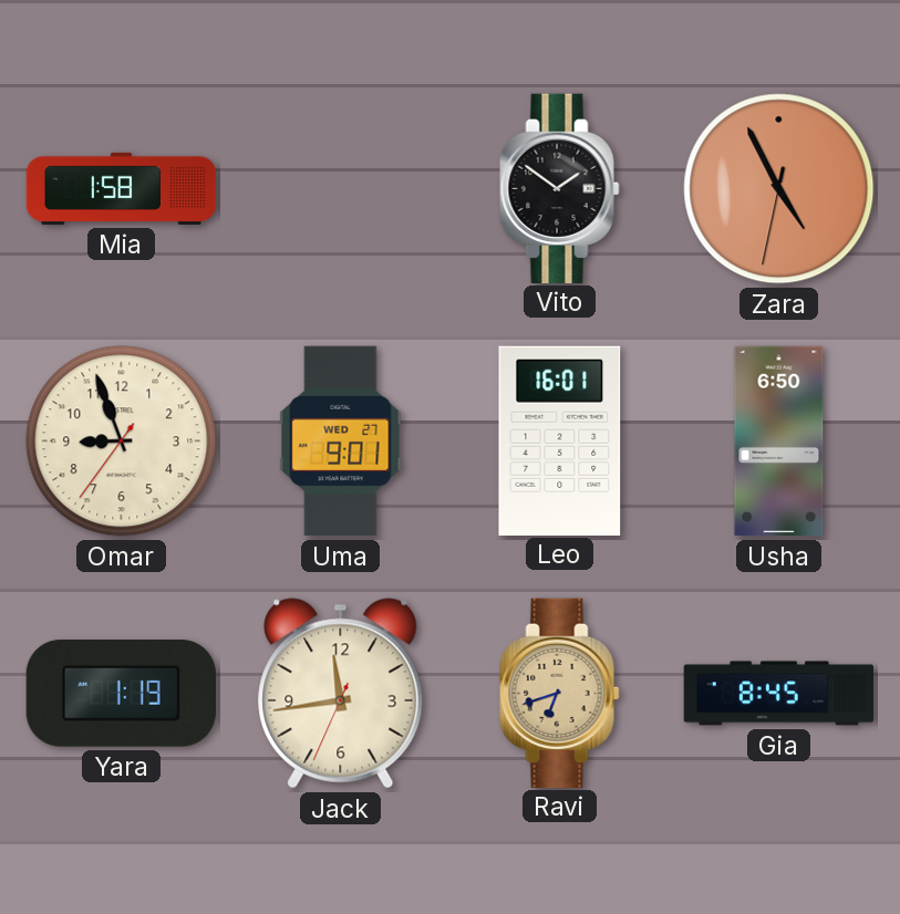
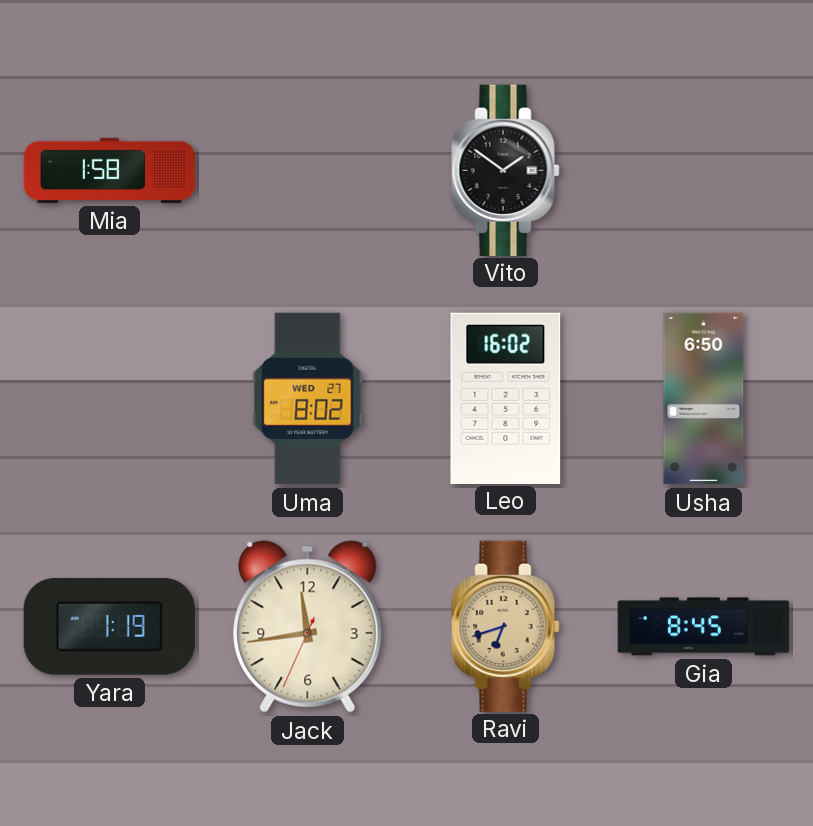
Zara: 4:55 -> none (779, 189)
Omar: 8:56 -> none (122, 442)
Uma: 9:01 -> 8:02 (308, 399)
Leo: 16:01 -> 16:02 (506, 398)
